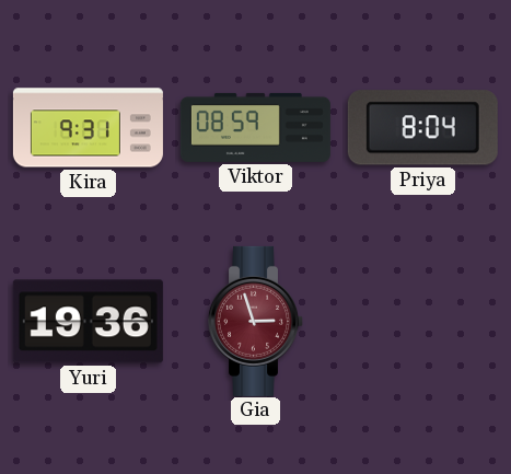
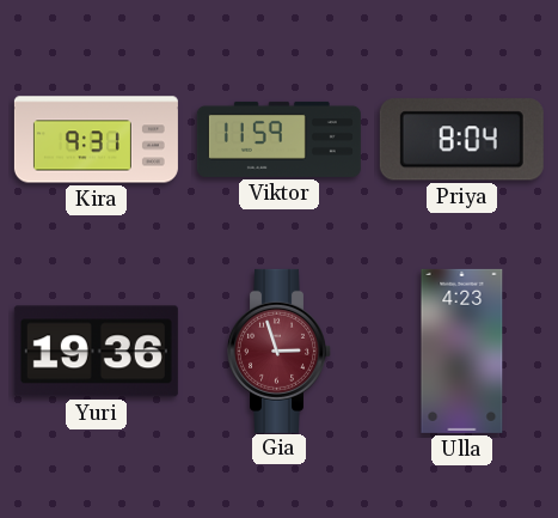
Viktor: 08:59 -> 11:59 (278, 139)
Ulla: none -> 4:23 (462, 351)
